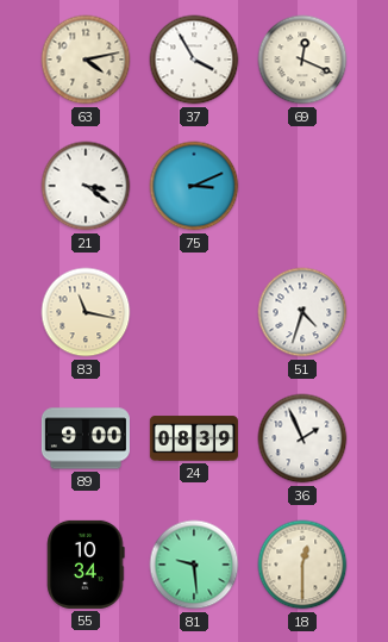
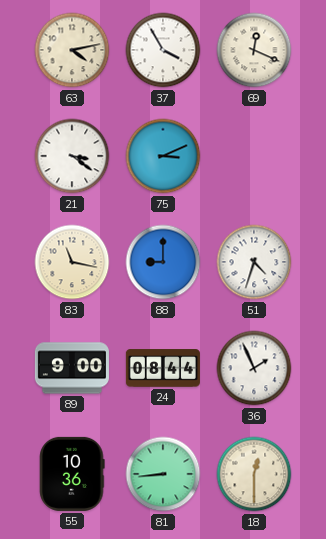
88: none -> 9:00 (163, 262)
24: 08:39 -> 08:44 (163, 368)
55: 10:34 -> 10:36 (72, 474)
81: 9:29 -> 8:44 (163, 474)
